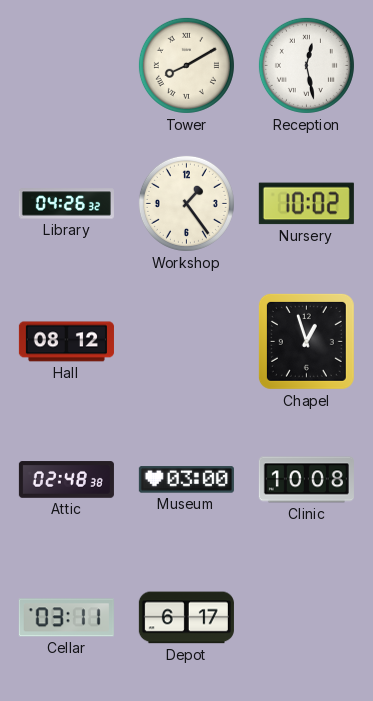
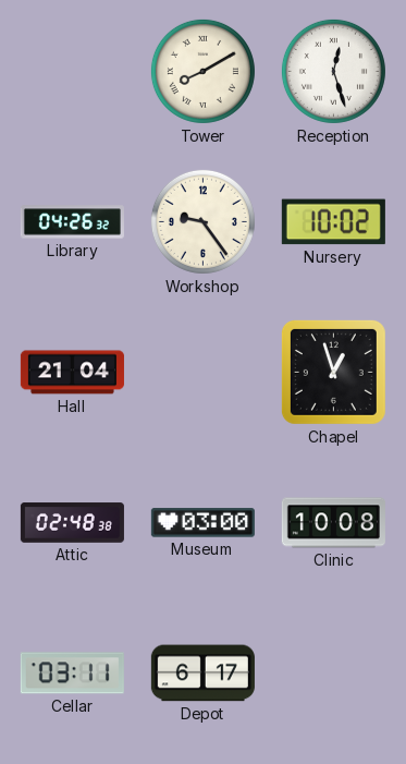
Reception: 12:28 -> 12:27 (333, 71)
Workshop: 1:24 -> 9:24 (202, 221)
Hall: 08:12 -> 21:04 (72, 373)
